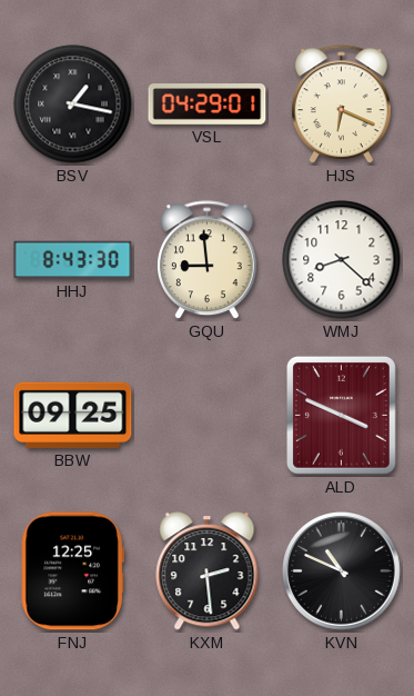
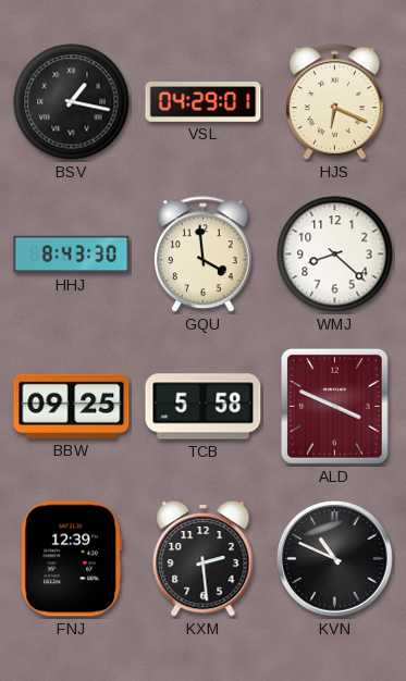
GQU: 8:59 -> 3:59 (202, 255)
TCB: none -> 5:58 (204, 407)
FNJ: 12:25 -> 12:39 (71, 559)
